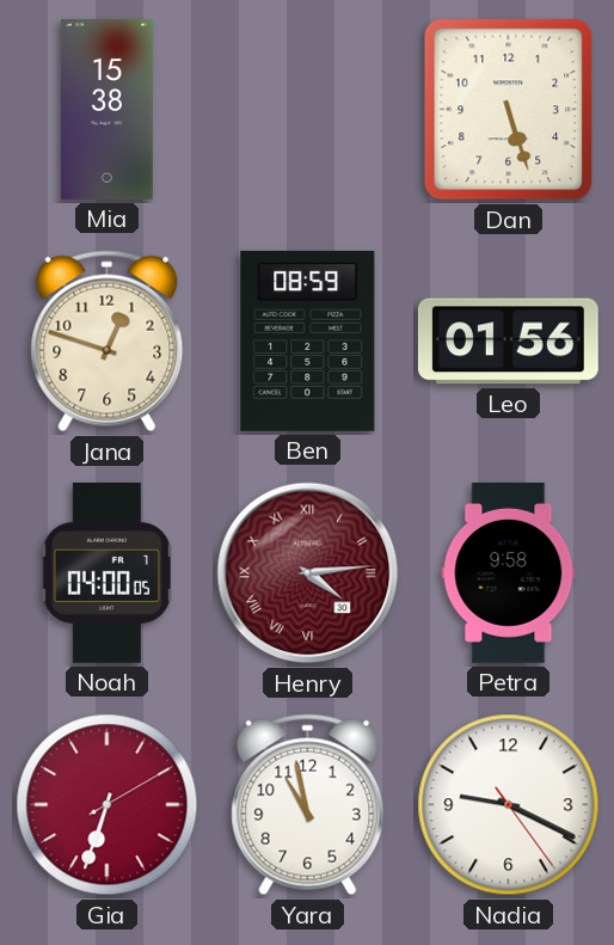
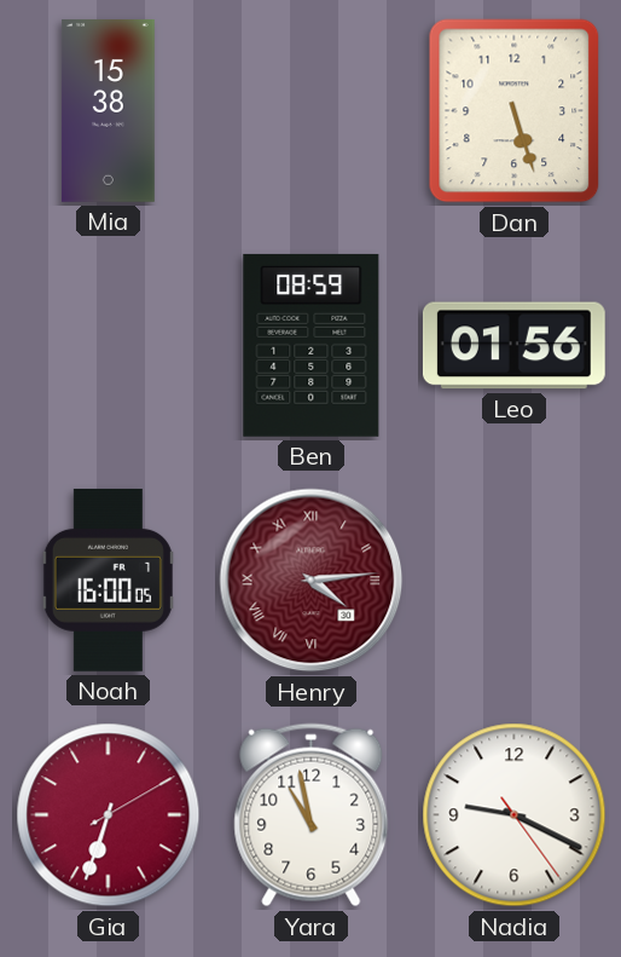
Jana: 12:48 -> none (108, 342)
Noah: 04:00 -> 16:00 (108, 580)
Petra: 9:58 -> none (509, 572)
